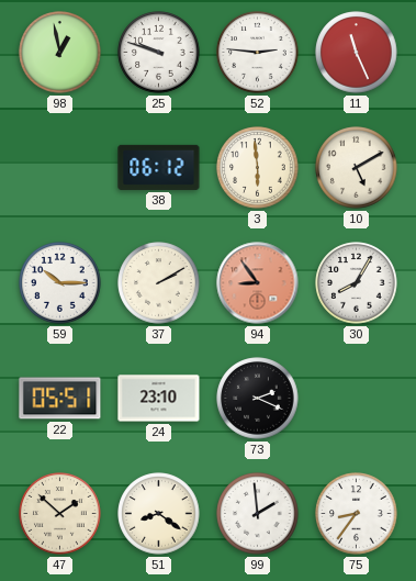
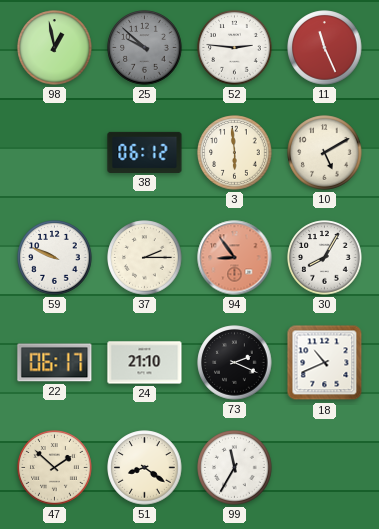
25: 9:48 -> 9:52 (145, 48)
25 dial: white -> grey (145, 48)
59: 10:15 -> 9:49 (55, 258)
37: 2:10 -> 2:15 (145, 258)
22: 05:51 -> 06:17 (55, 363)
24: 23:10 -> 21:10 (145, 363)
18: none -> 10:41 (325, 363)
99: 1:59 -> 11:35 (235, 468)
75: 8:36 -> none (357, 514)
